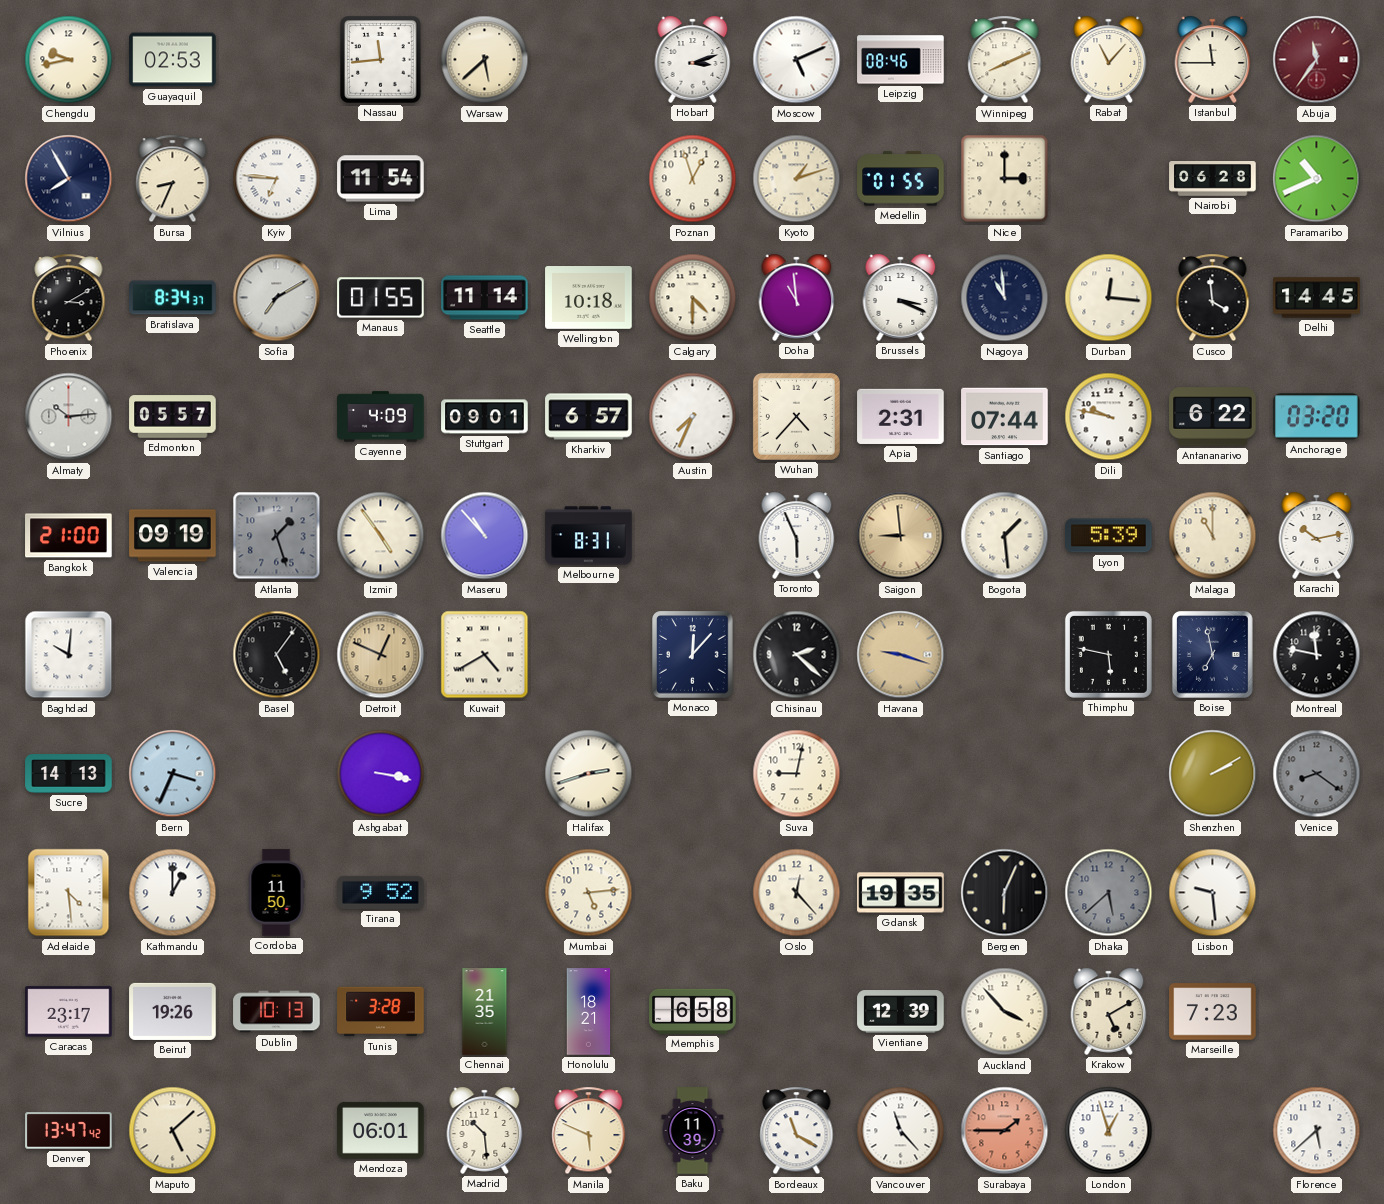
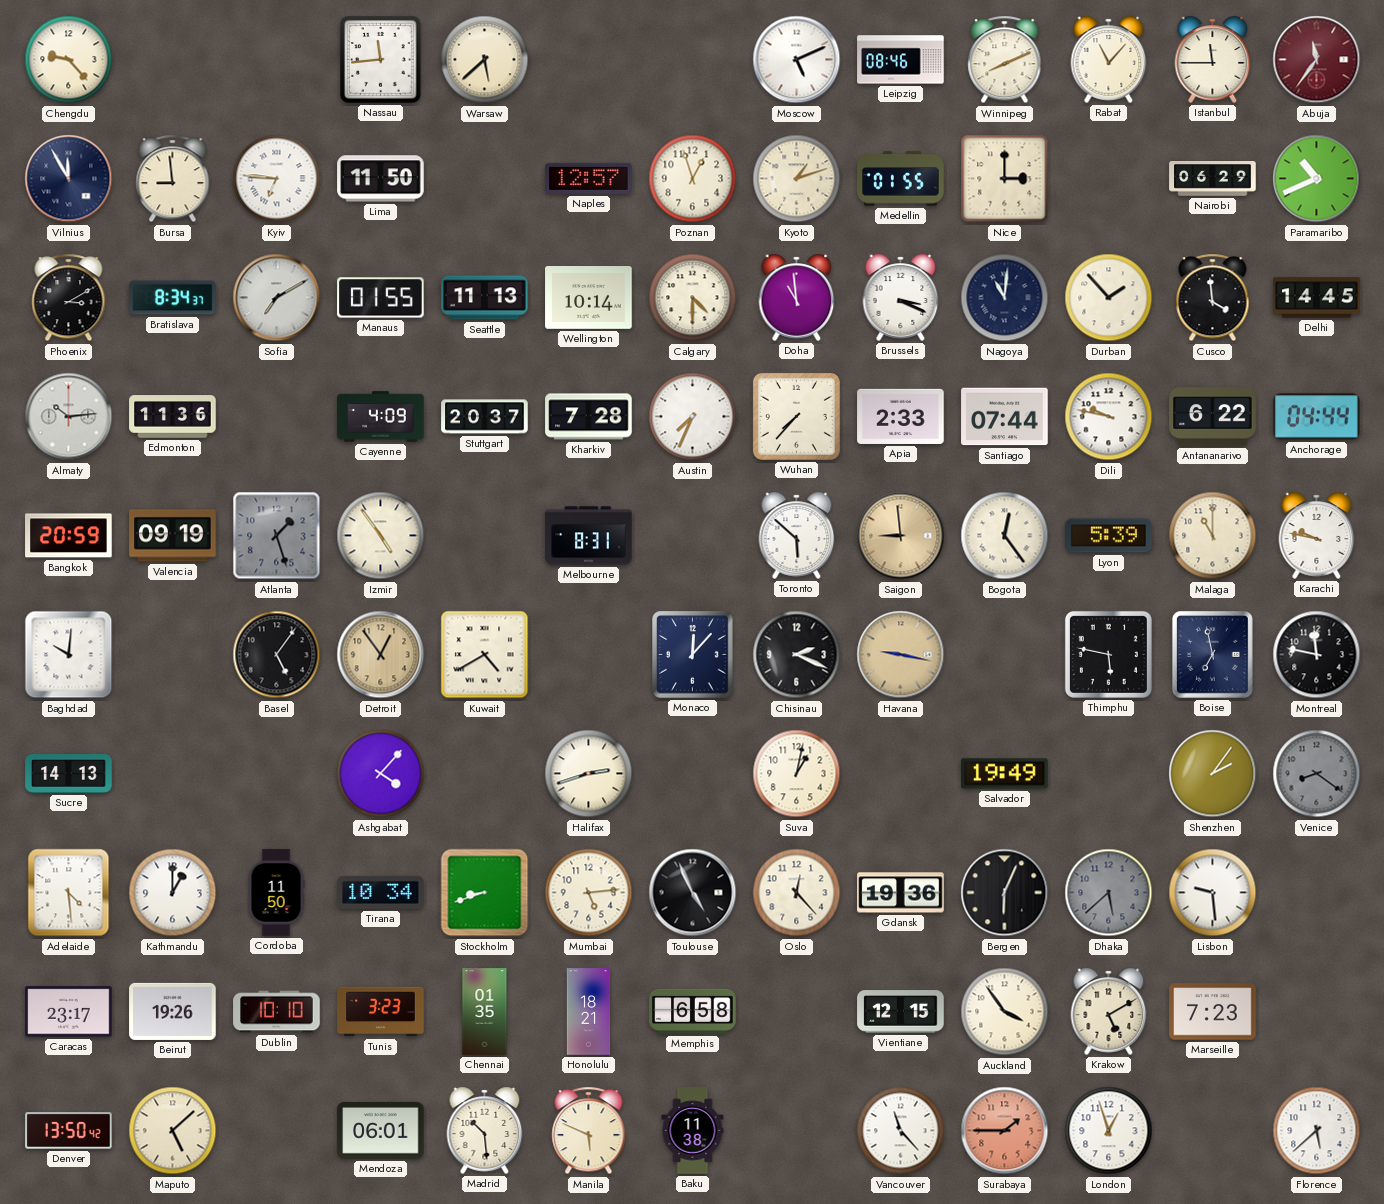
Chengdu: 9:43 -> 9:23 (69, 60)
Guayaquil: 02:53 -> none (173, 60)
Hobart: 3:12 -> none (693, 59)
Vilnius: 7:55 -> 11:55 (69, 179)
Bursa: 8:34 -> 8:59 (173, 179)
Lima: 11:54 -> 11:50 (381, 179)
Naples: none -> 12:57 (589, 178)
Nairobi: 06:28 -> 06:29 (1213, 179)
Seattle: 11:14 -> 11:13 (485, 298)
Wellington: 10:18 -> 10:14 (589, 298)
Nagoya: 10:59 -> 11:01 (1005, 298)
Durban: 12:16 -> 1:53 (1109, 298)
Edmonton: 05:57 -> 11:36 (173, 417)
Stuttgart: 09:01 -> 20:37 (485, 417)
Kharkiv: 6:57 -> 7:28 (589, 417)
Wuhan: 4:37 -> 7:37 (796, 416)
Apia: 2:31 -> 2:33 (901, 416)
Anchorage: 03:20 -> 04:44 (1317, 417)
Bangkok: 21:00 -> 20:59 (69, 536)
Maseru: 10:53 -> none (485, 536)
Toronto: 5:56 -> 5:52 (797, 535)
Bogota: 1:29 -> 12:24 (1005, 536)
Karachi: 10:13 -> 9:47 (1317, 535)
Detroit: 12:49 -> 12:54 (381, 655)
Chisinau: 2:22 -> 2:19 (797, 655)
Havana: 9:18 -> 9:17 (901, 655)
Bern: 3:34 -> none (173, 774)
Ashgabat: 3:17 -> 4:07 (381, 774)
Suva: 9:02 -> 1:02 (797, 774)
Salvador: none -> 19:49 (1005, 774)
Shenzhen: 2:10 -> 2:06 (1213, 774)
Tirana: 9:52 -> 10:34 (381, 892)
Stockholm: none -> 8:42 (485, 893)
Toulouse: none -> 4:56 (693, 893)
Gdansk: 19:35 -> 19:36 (901, 893)
Dublin: 10:13 -> 10:10 (277, 1012)
Tunis: 3:28 -> 3:23 (381, 1012)
Chennai: 21:35 -> 01:35 (485, 1012)
Vientiane: 12:39 -> 12:15 (901, 1012)
Auckland: 3:53 -> 3:54 (1005, 1012)
Denver: 13:47 -> 13:50 (69, 1131)
Baku: 11:39 -> 11:38 (693, 1131)
Bordeaux: 11:20 -> none (797, 1131)
